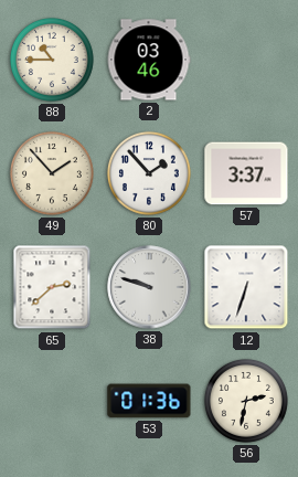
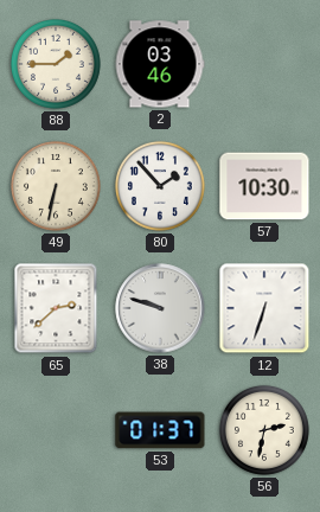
88: 10:45 -> 1:45 (56, 64)
49: 1:53 -> 6:32 (56, 186)
57: 3:37 -> 10:30 (264, 186)
53: 01:36 -> 01:37 (160, 430)
